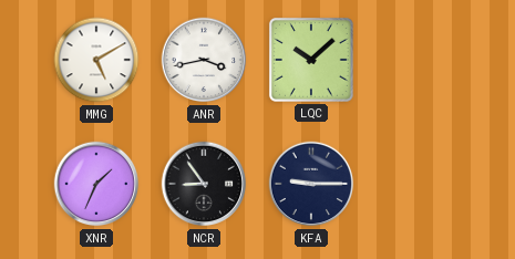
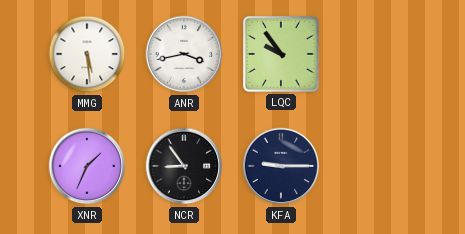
MMG: 5:10 -> 5:29 (87, 54)
LQC: 10:08 -> 9:54 (281, 54)
